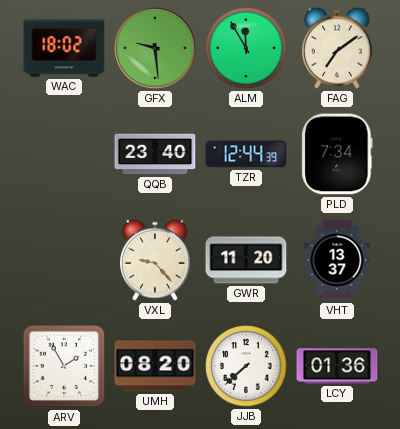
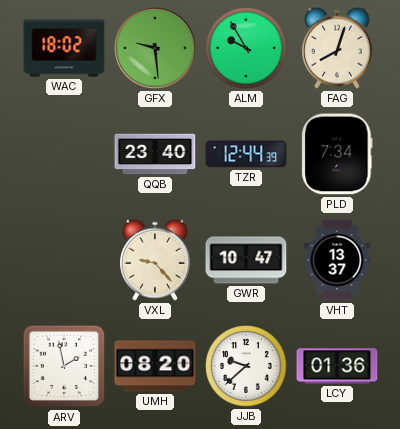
ALM: 11:55 -> 9:55 (246, 48)
FAG: 7:09 -> 8:03 (338, 48)
GWR: 11:20 -> 10:47 (246, 260)
ARV: 1:55 -> 1:58 (64, 366)
JJB: 7:38 -> 9:38 (246, 366)
